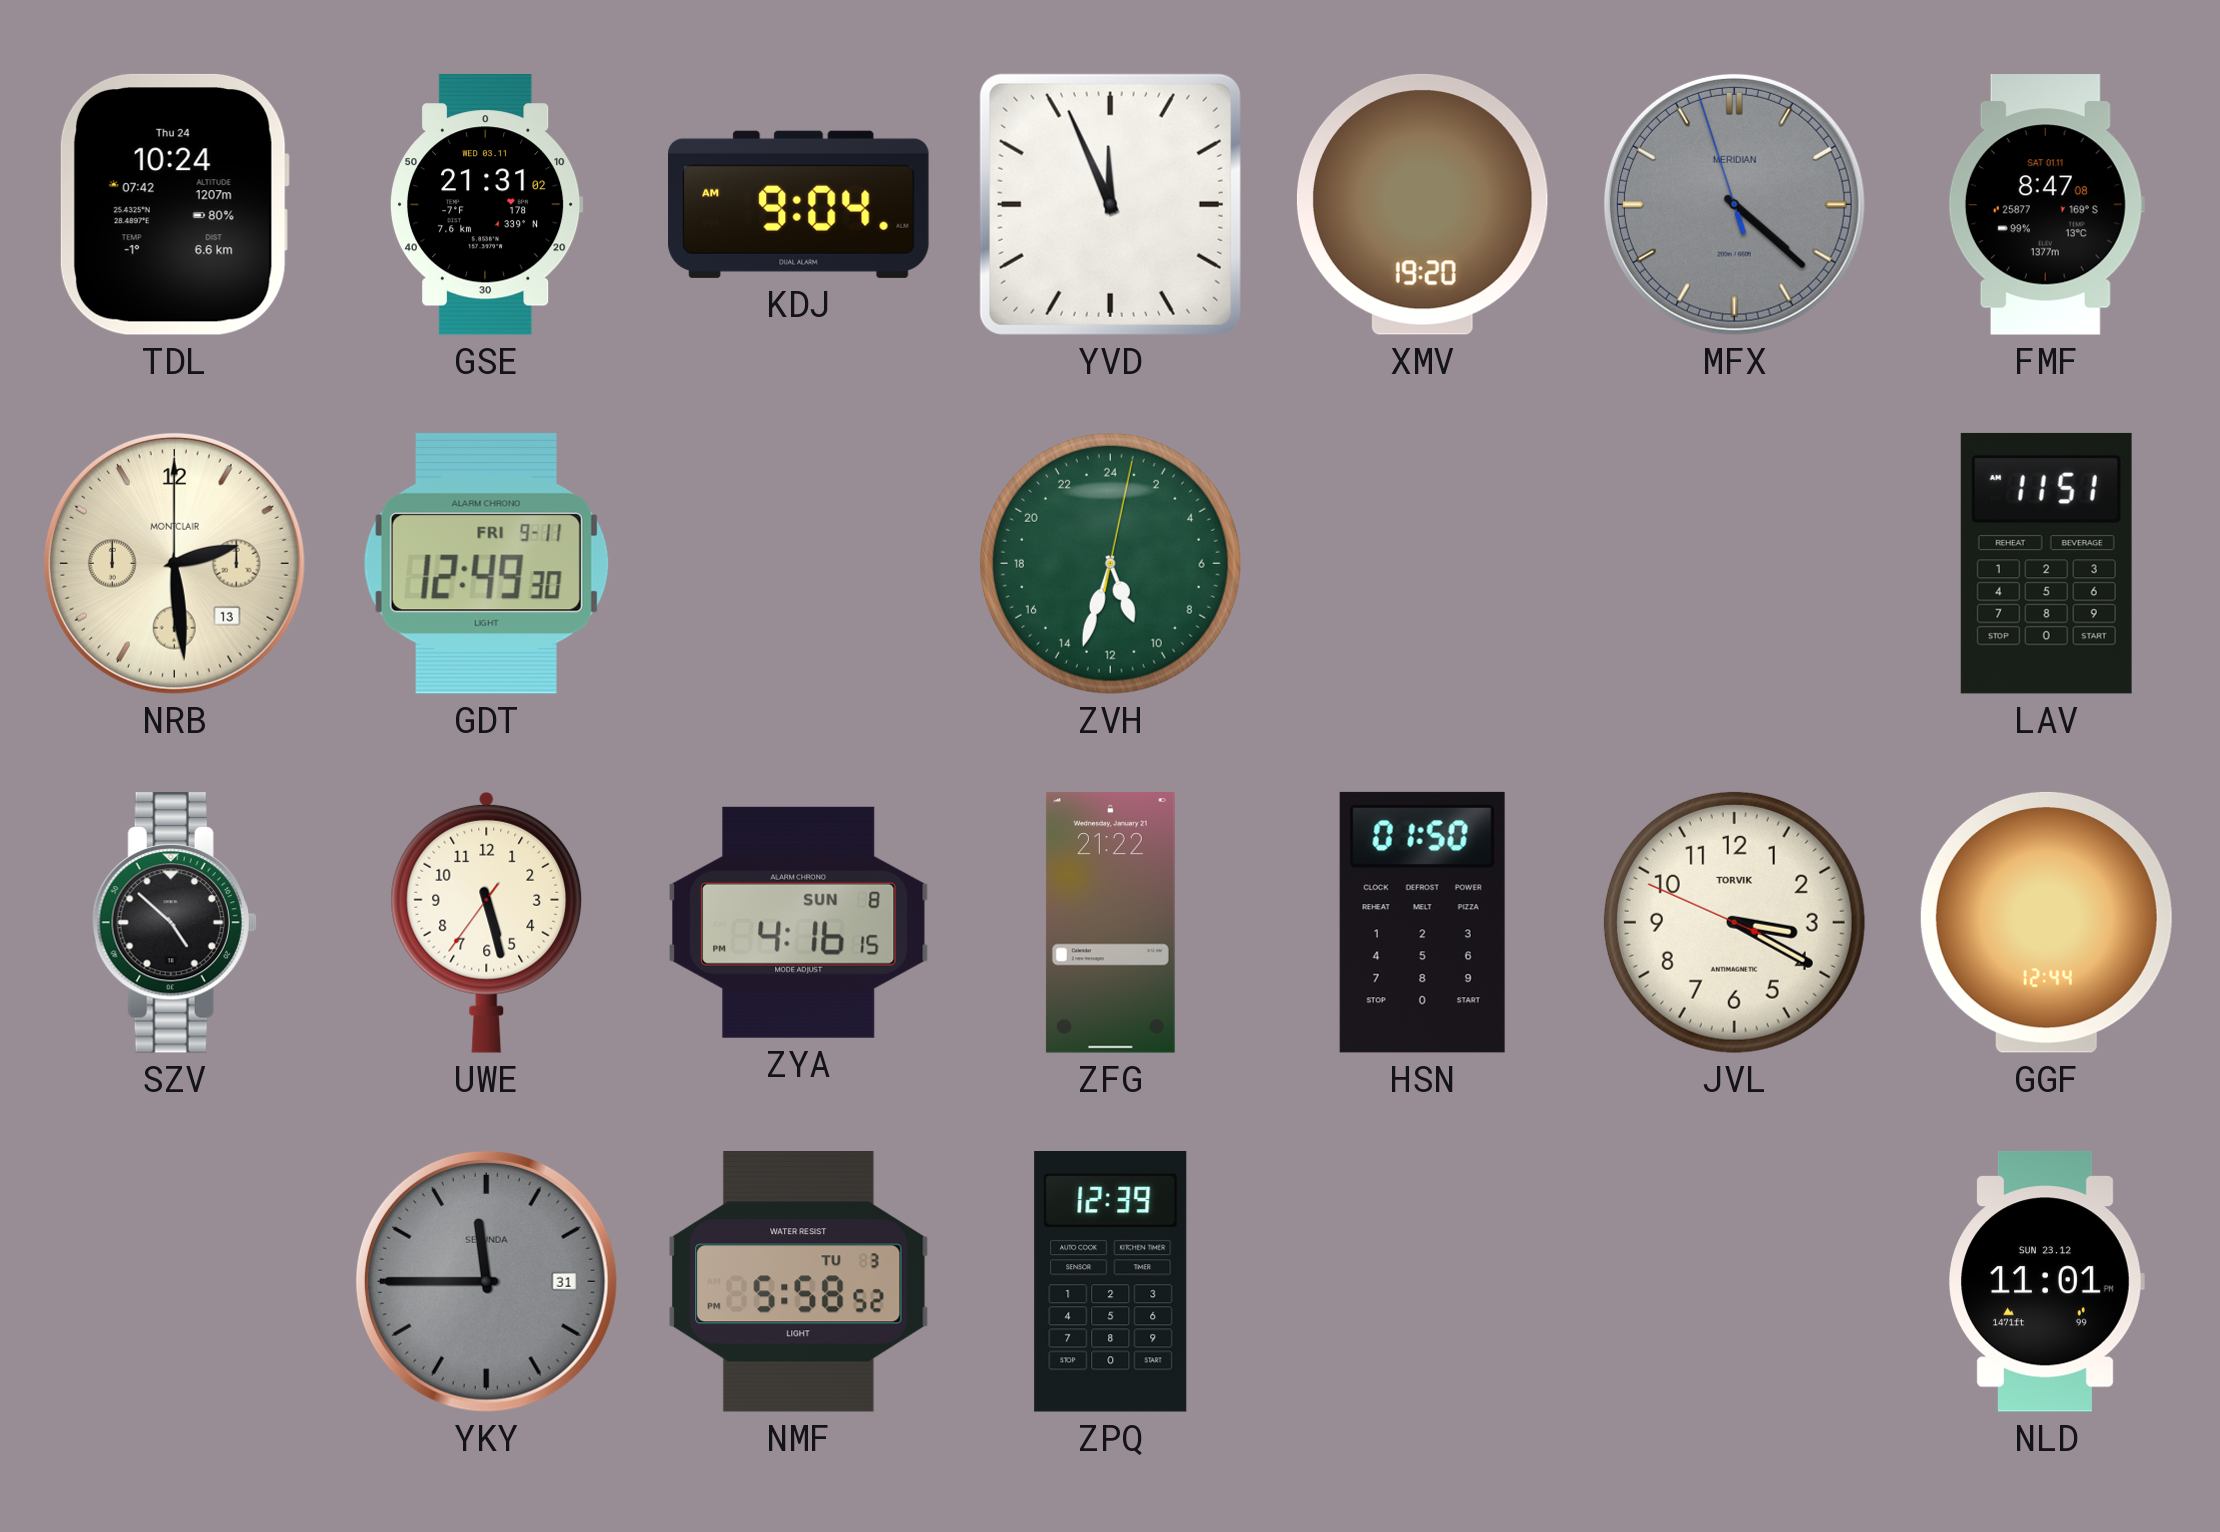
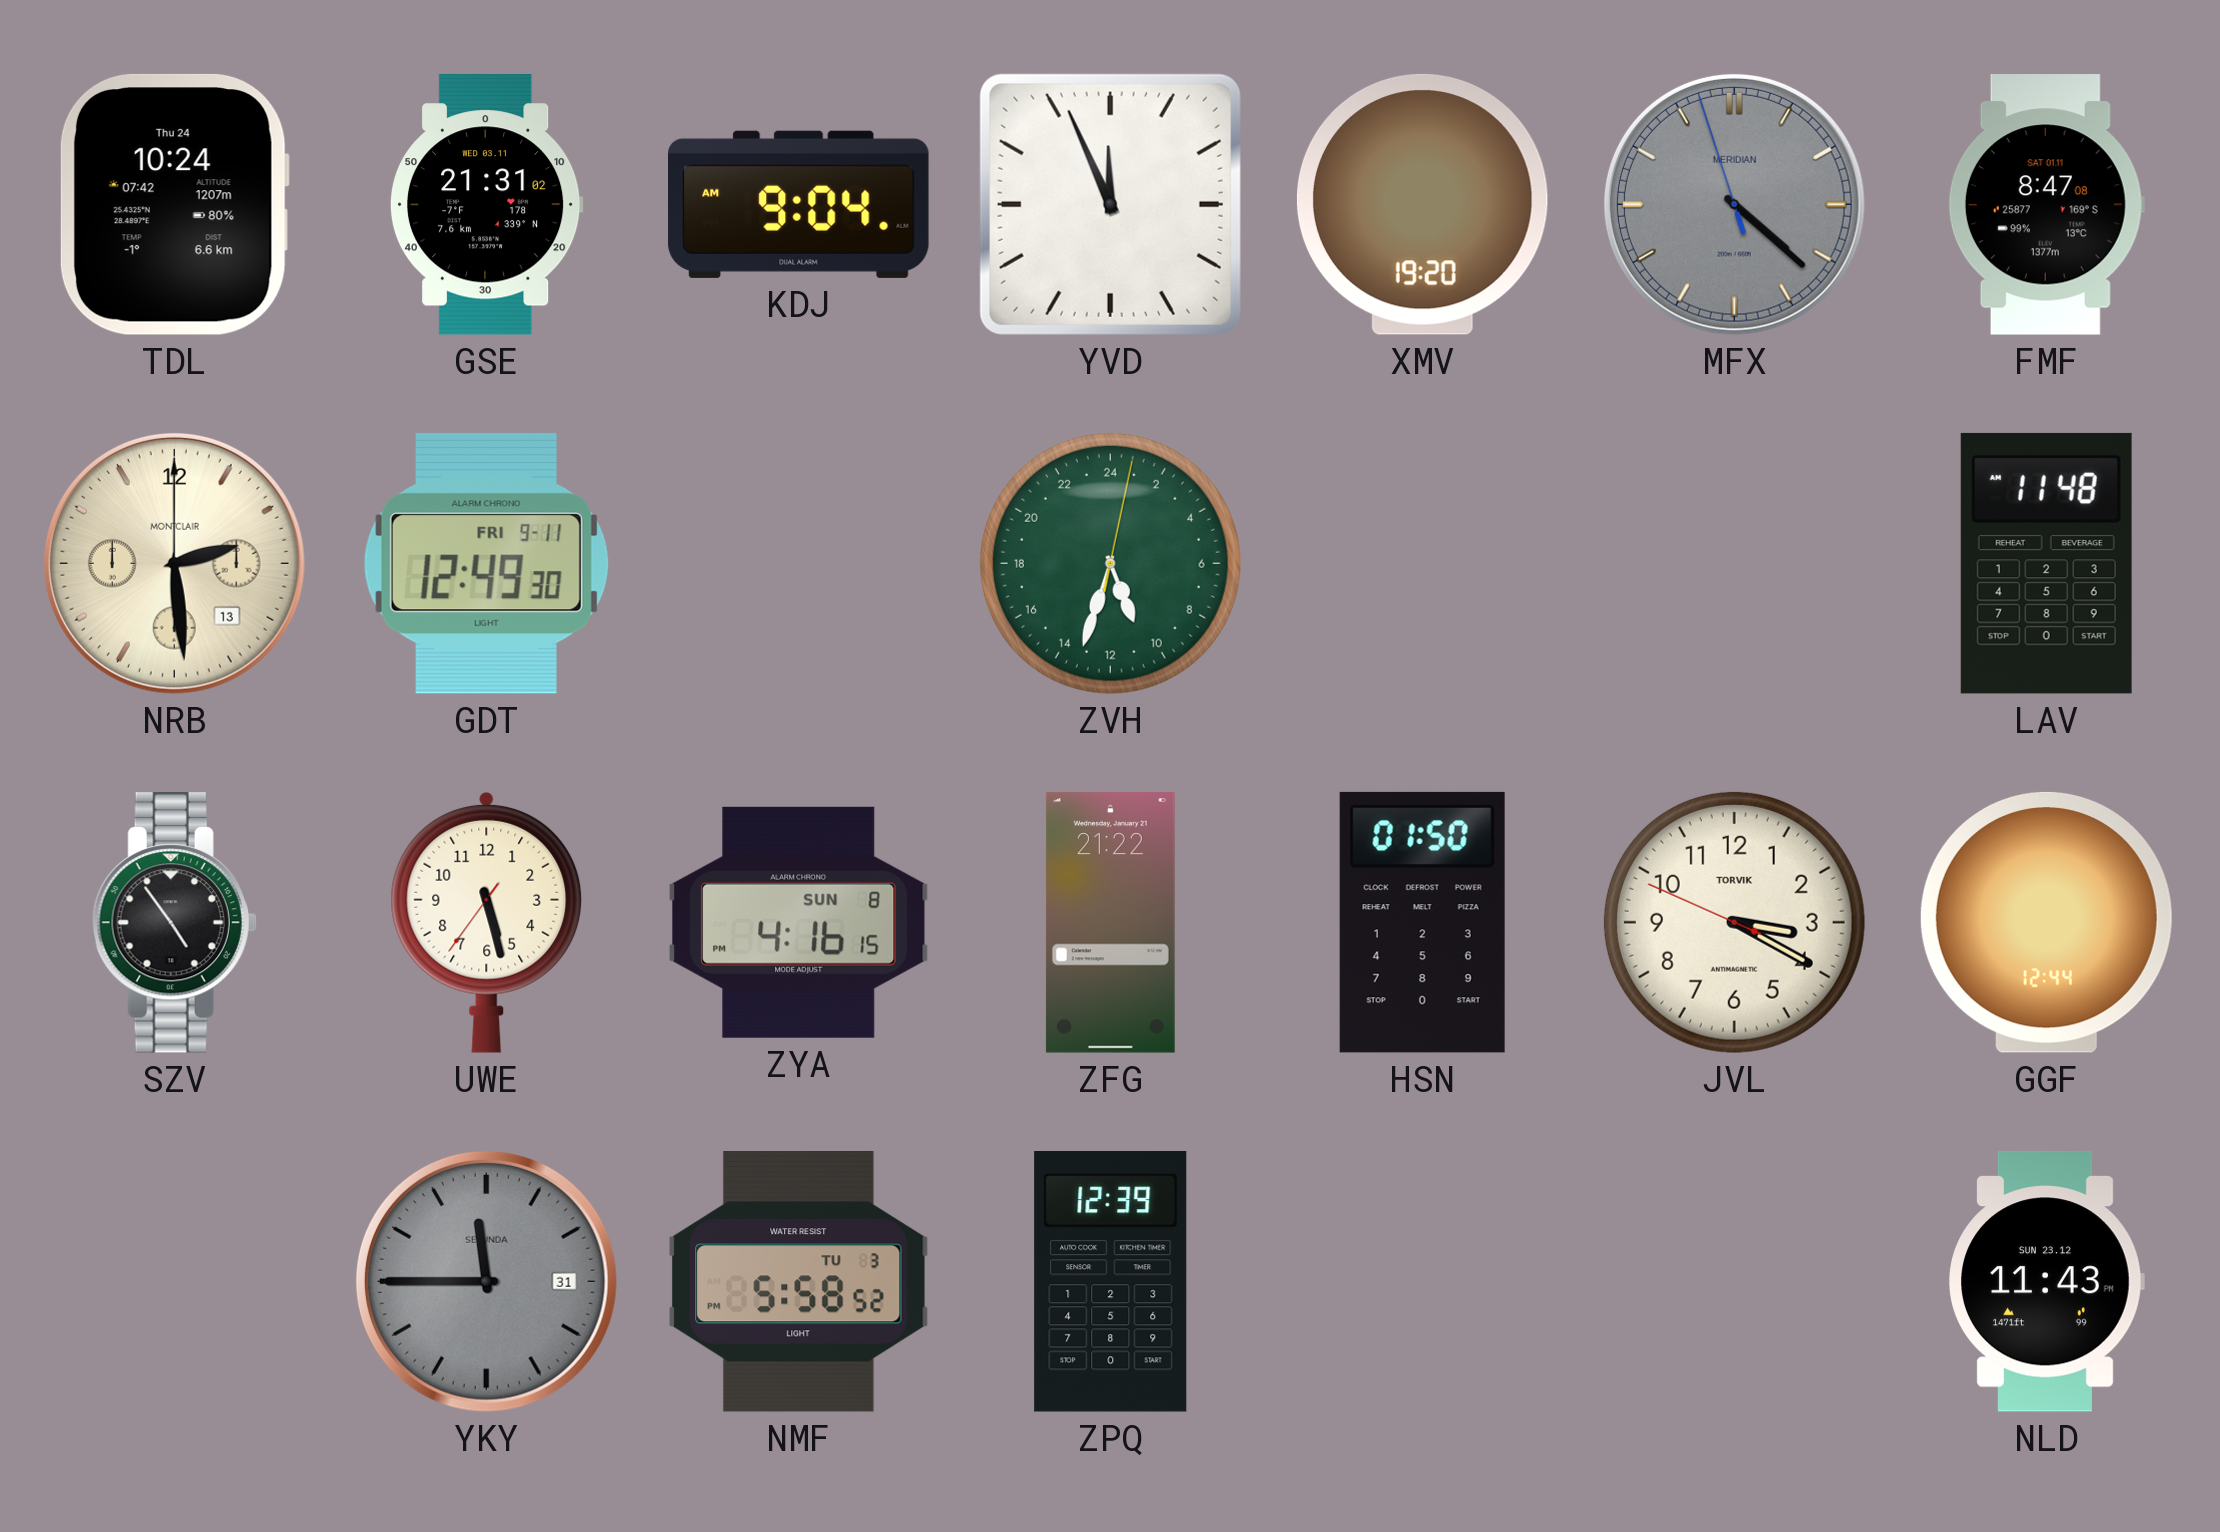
LAV: 11:51 -> 11:48 (2046, 563)
SZV: 4:52 -> 4:54 (174, 923)
NLD: 11:01 -> 11:43 (2046, 1281)
